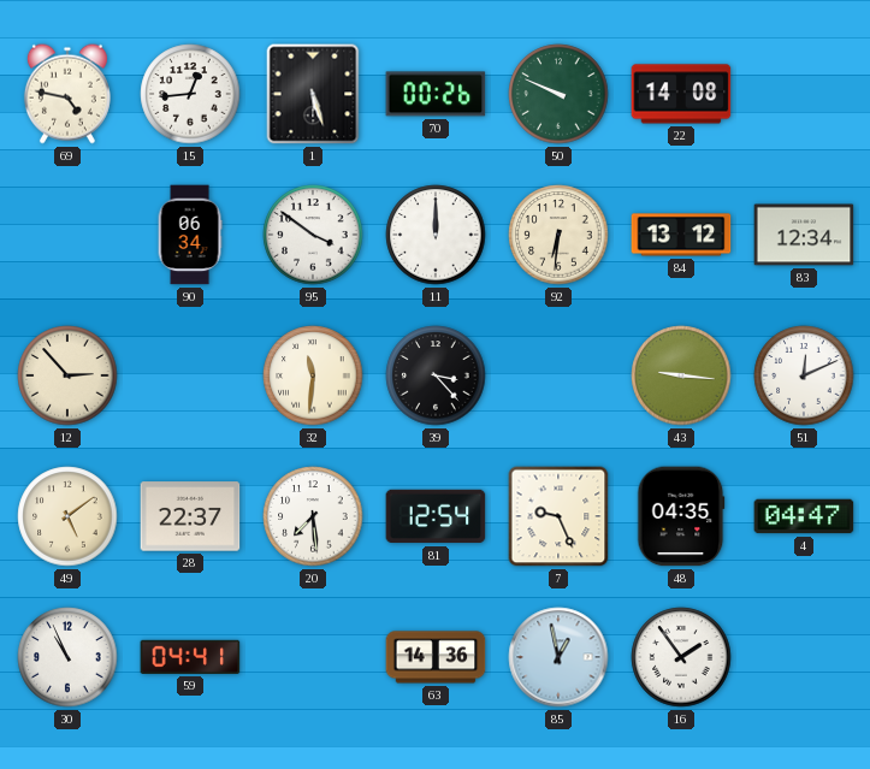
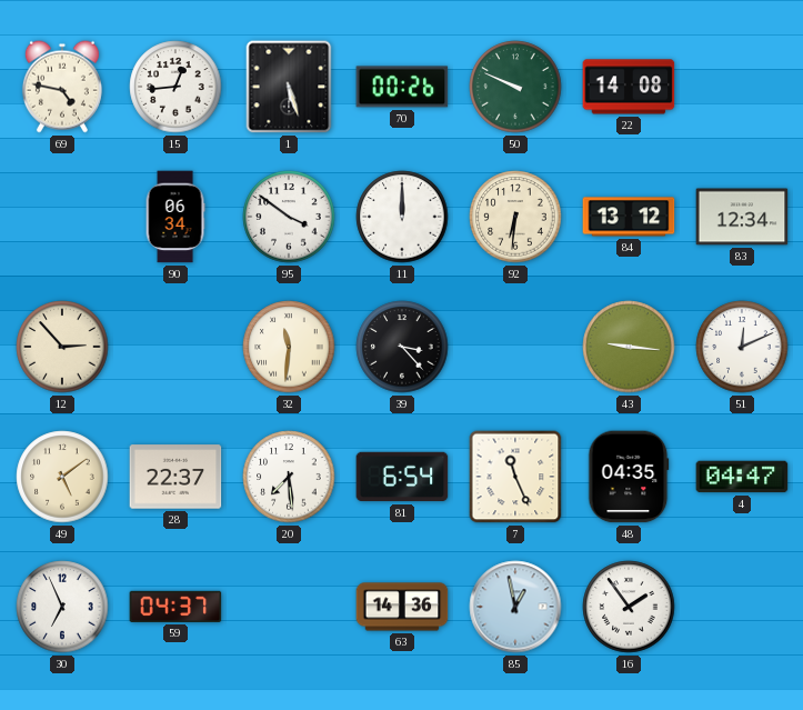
81: 12:54 -> 6:54 (402, 477)
7: 9:26 -> 11:26 (515, 477)
30: 10:56 -> 6:56 (62, 607)
59: 04:41 -> 04:37 (175, 607)
